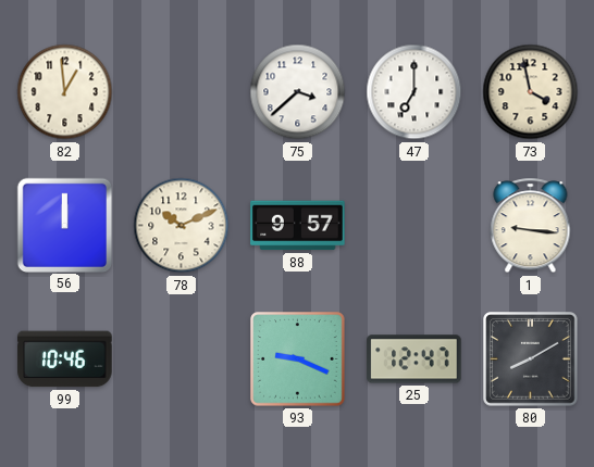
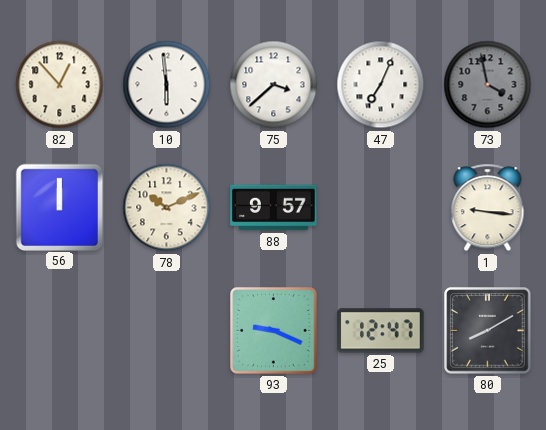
82: 12:59 -> 12:53 (60, 85)
10: none -> 5:59 (167, 85)
47: 7:00 -> 7:04 (381, 85)
73 dial: cream -> grey (488, 85)
99: 10:46 -> none (65, 359)
